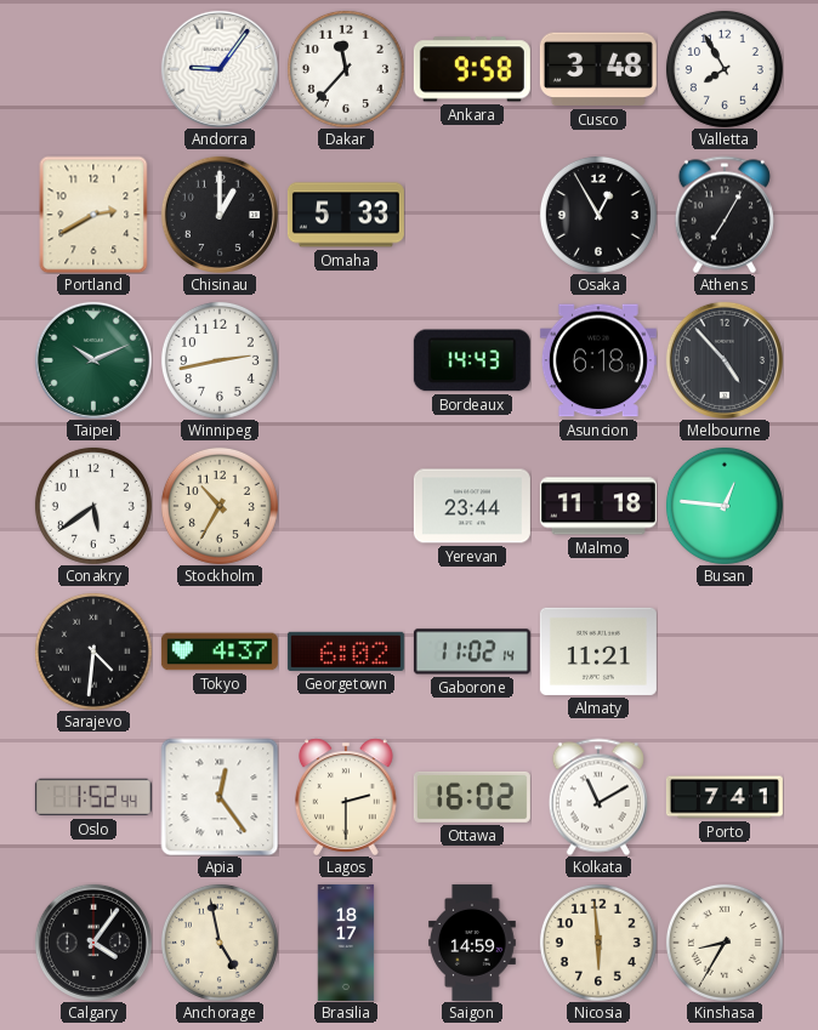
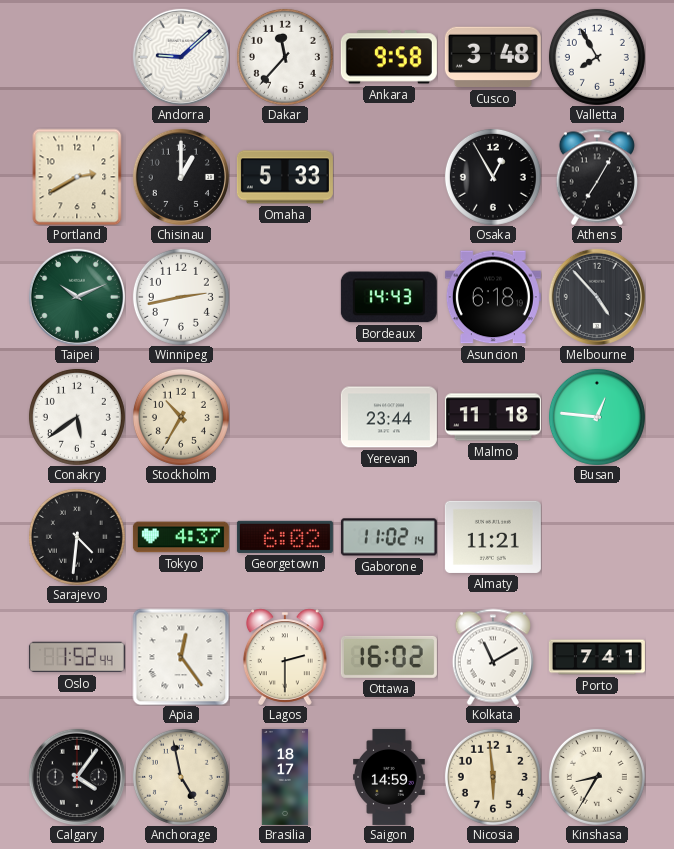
Andorra: 9:06 -> 9:08 (181, 57)
